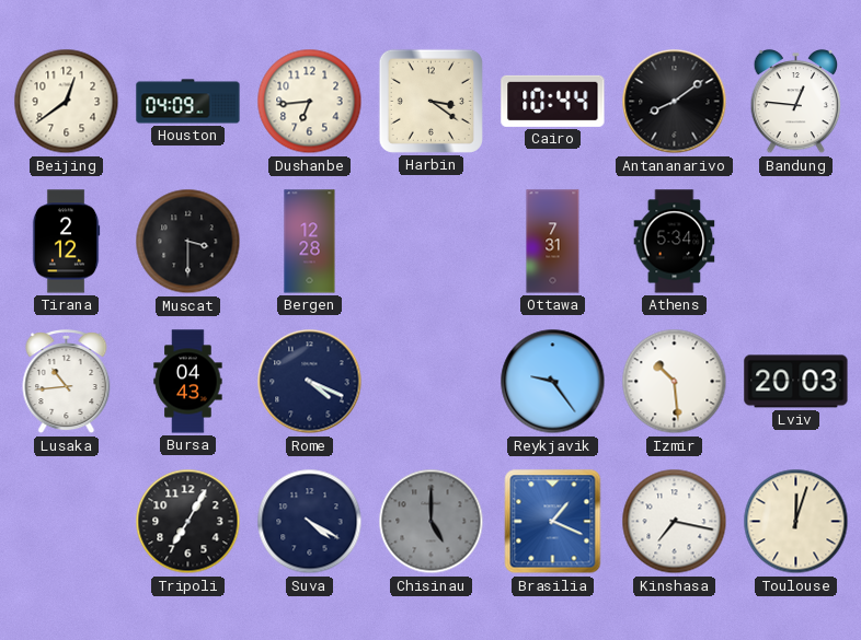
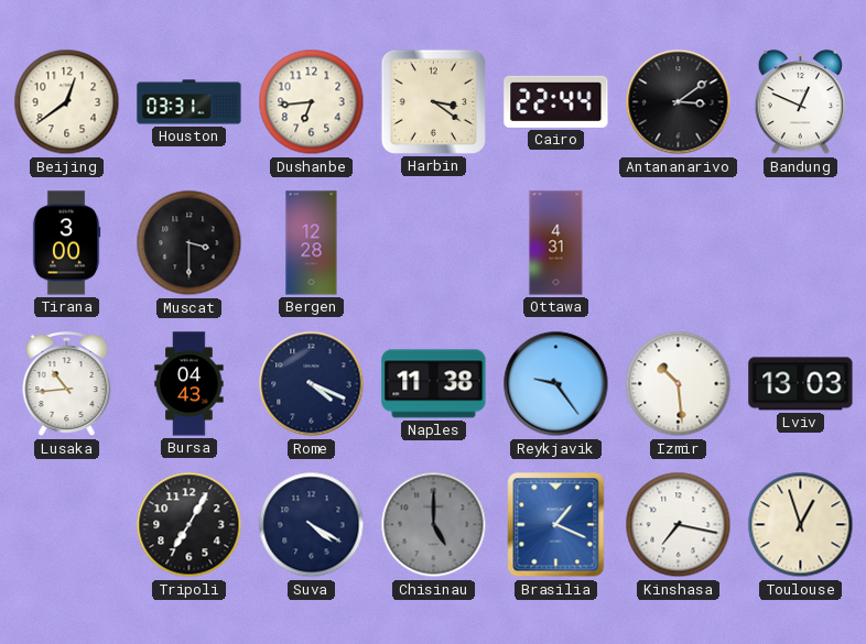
Houston: 04:09 -> 03:31 (190, 102)
Cairo: 10:44 -> 22:44 (556, 101)
Antananarivo: 8:09 -> 3:09 (679, 102)
Bandung: 12:46 -> 12:49 (801, 102)
Tirana: 2:12 -> 3:00 (66, 243)
Ottawa: 7:31 -> 4:31 (556, 243)
Athens: 5:34 -> none (675, 242)
Naples: none -> 11:38 (434, 384)
Lviv: 20:03 -> 13:03 (801, 384)
Toulouse: 12:03 -> 12:57 (801, 525)
